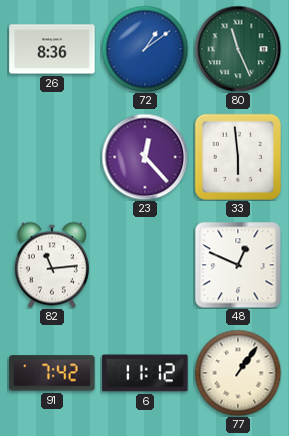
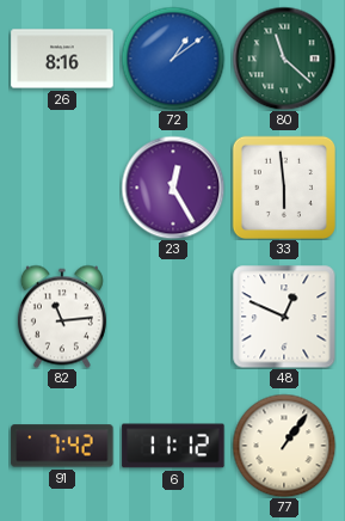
26: 8:36 -> 8:16 (62, 59)
80: 11:26 -> 11:22 (284, 59)
23: 12:23 -> 12:25 (173, 188)
